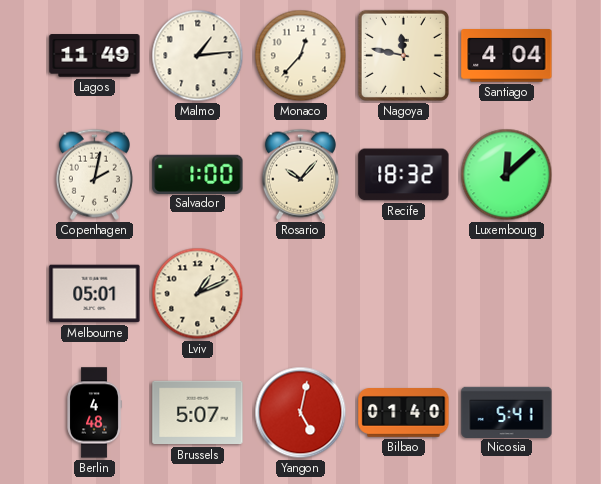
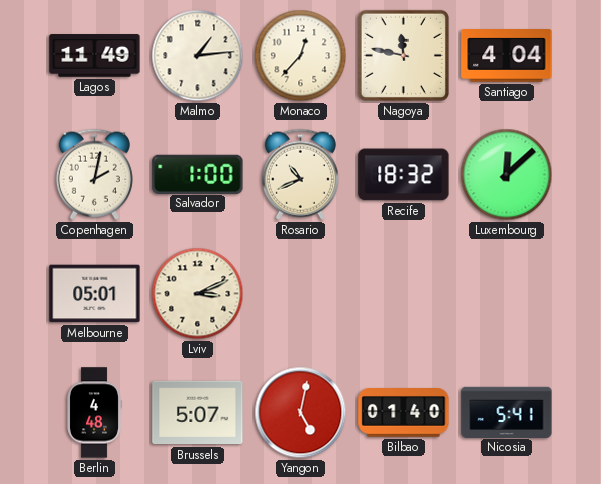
Rosario: 10:07 -> 10:41 (300, 174)
Lviv: 1:11 -> 3:11 (198, 294)
